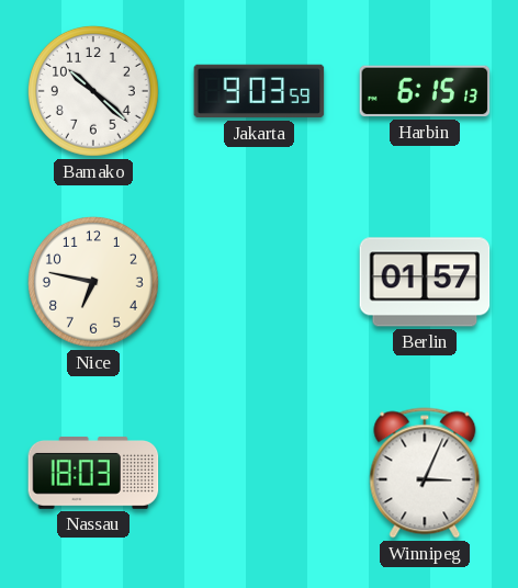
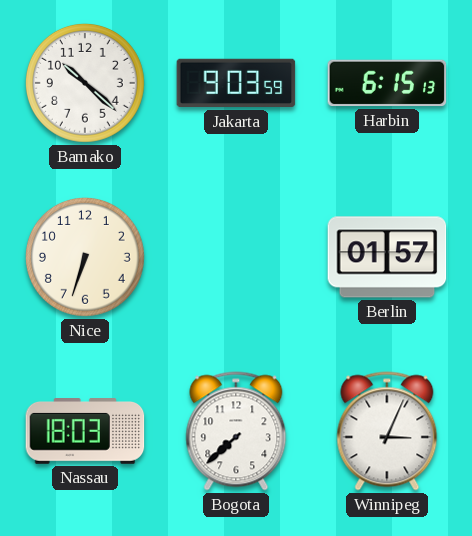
Nice: 6:47 -> 6:33 (85, 257)
Bogota: none -> 7:38 (236, 431)
